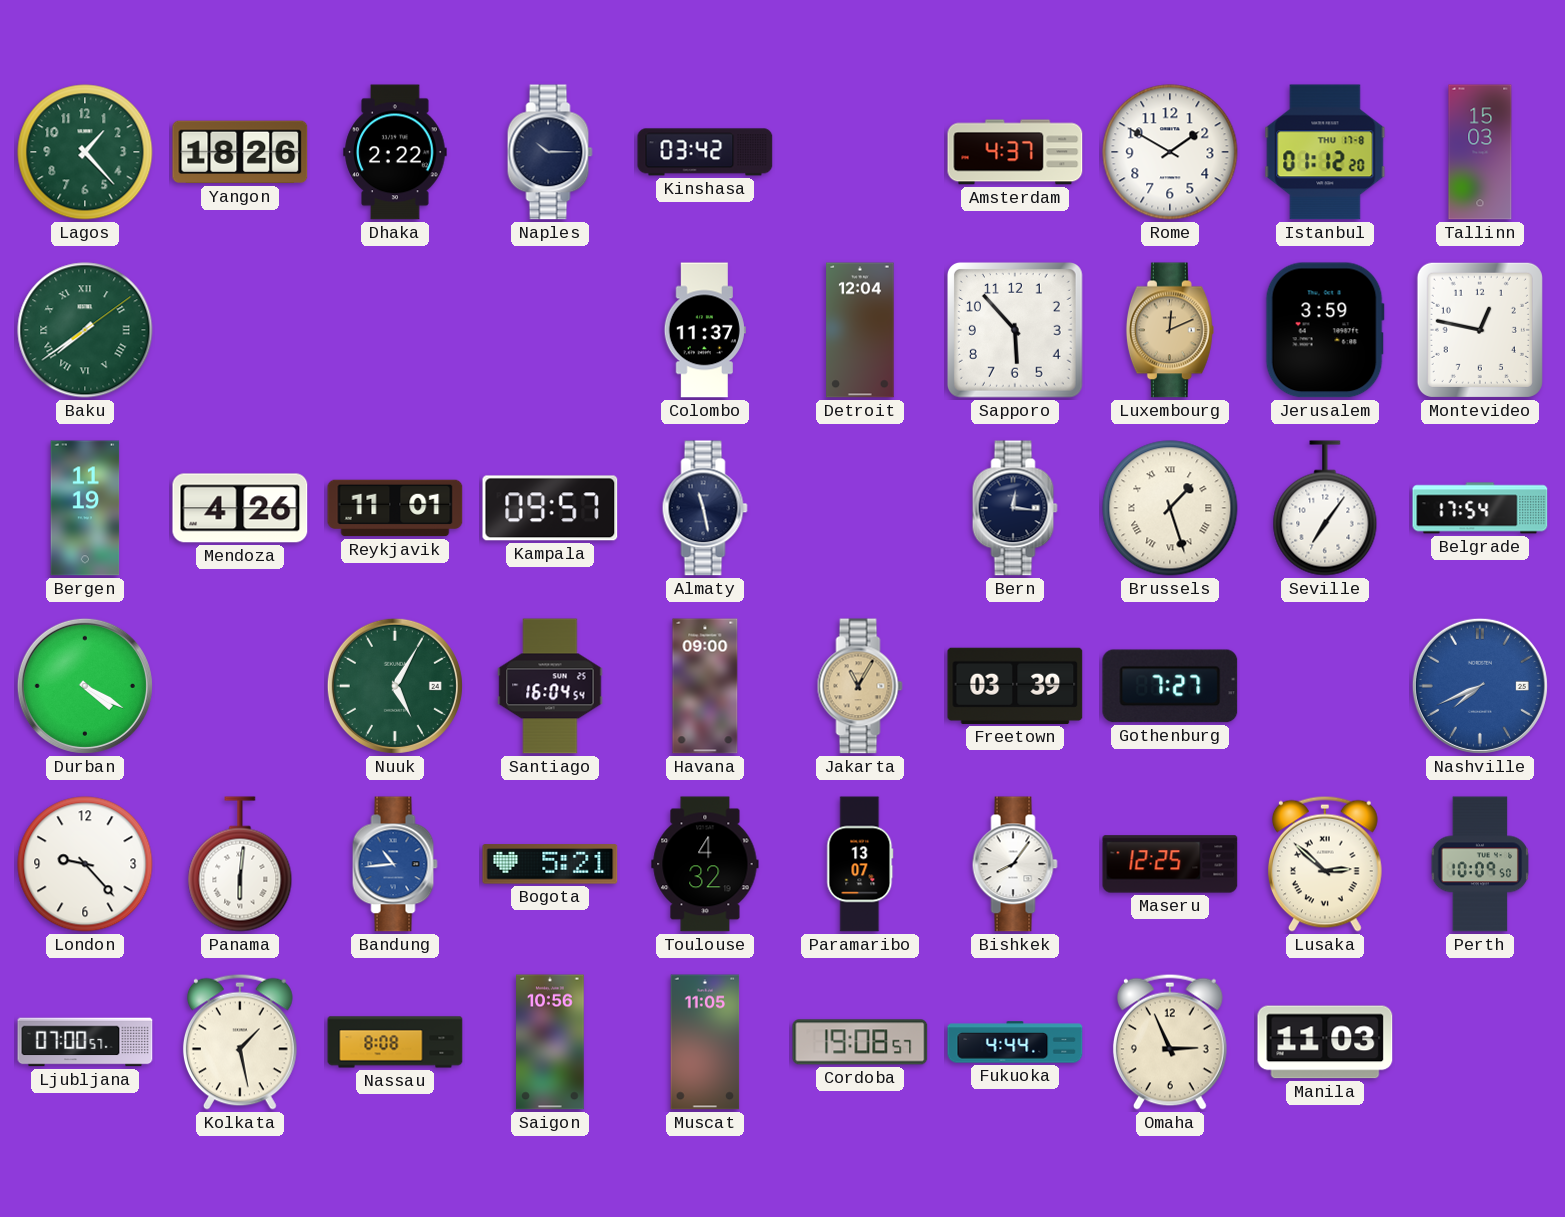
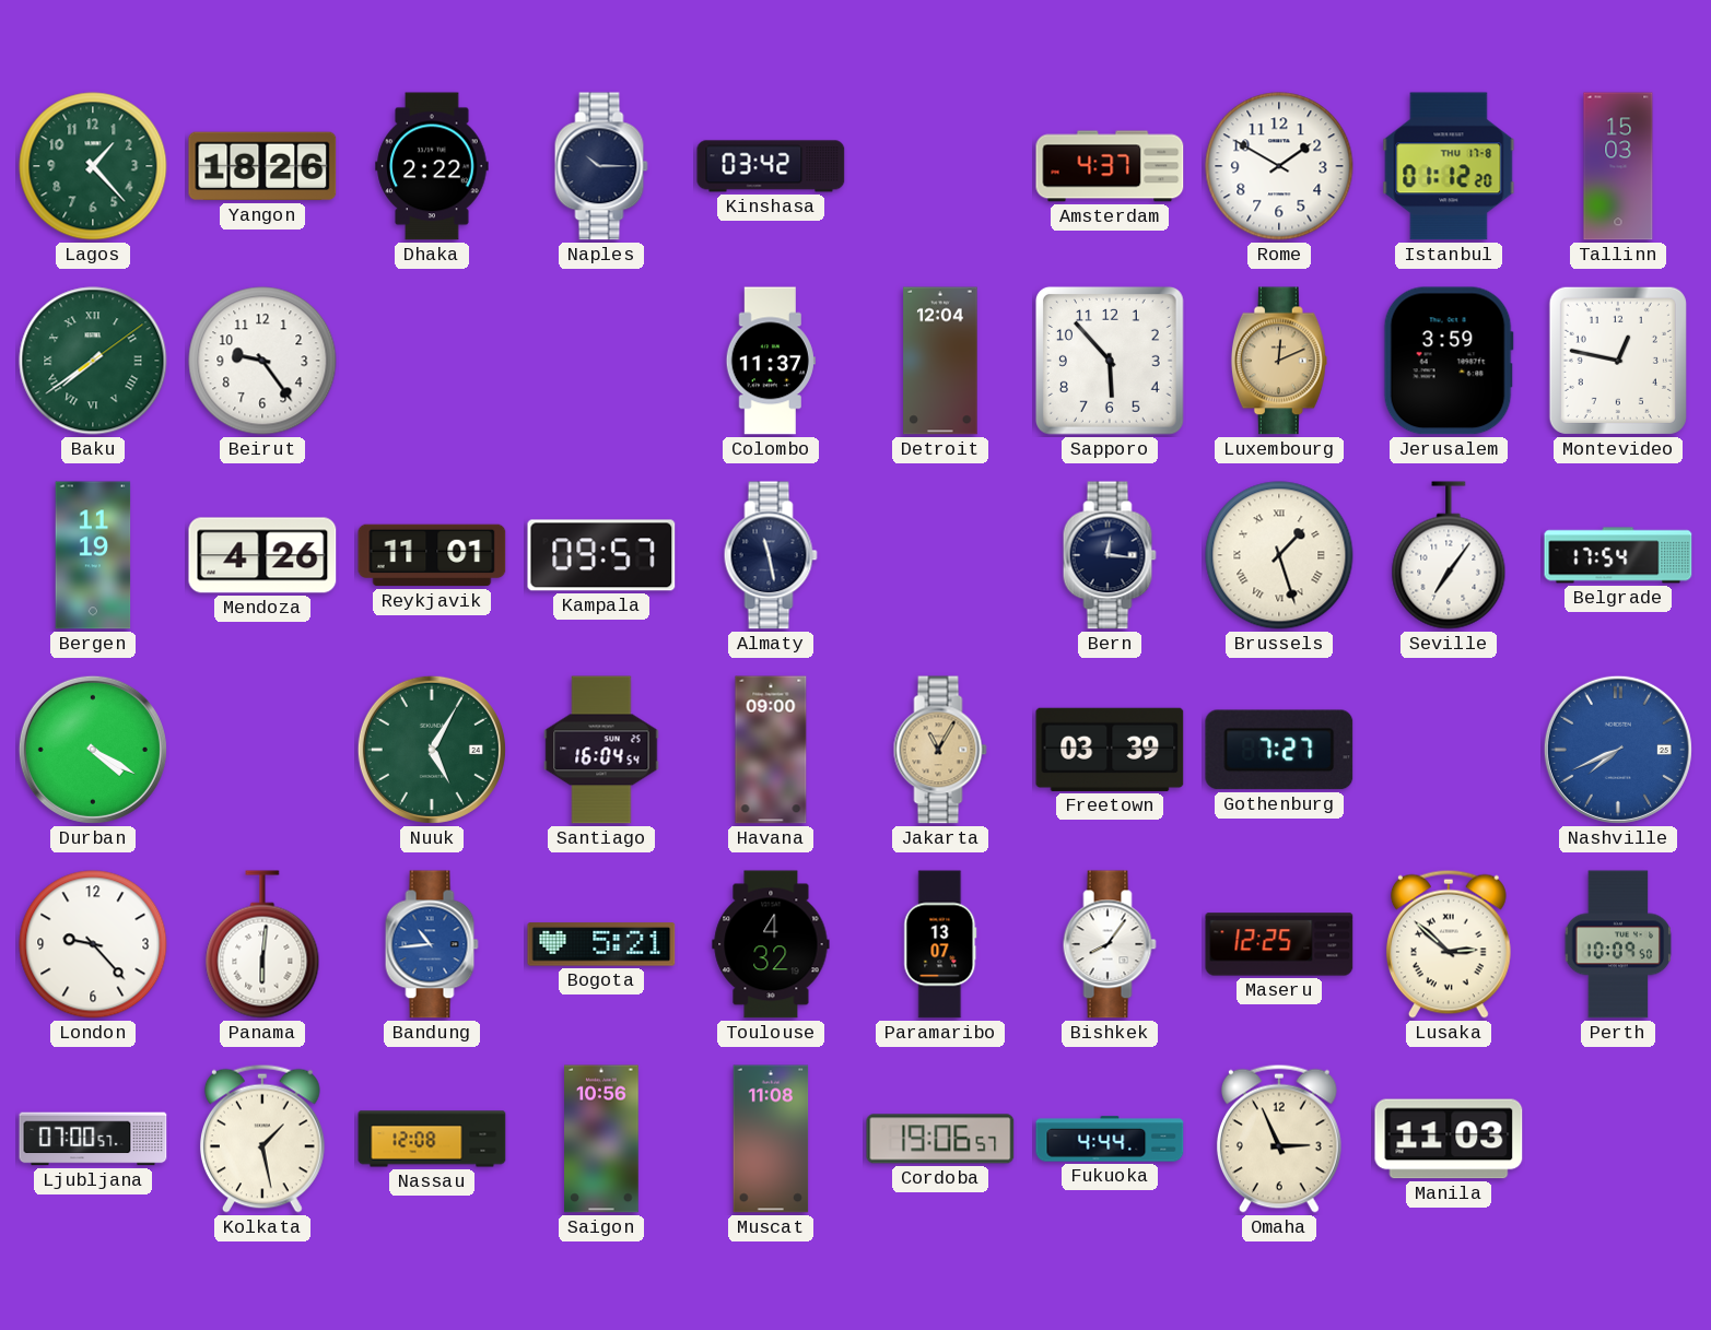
Beirut: none -> 9:24 (262, 361)
Nassau: 8:08 -> 12:08 (432, 1139)
Muscat: 11:05 -> 11:08 (771, 1139)
Cordoba: 19:08 -> 19:06 (940, 1139)
